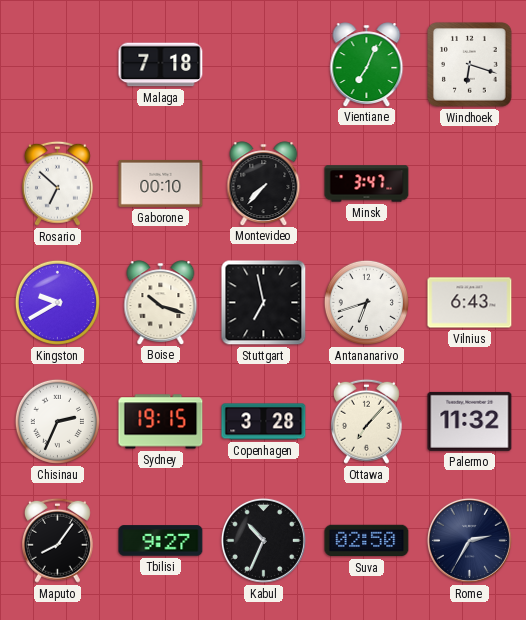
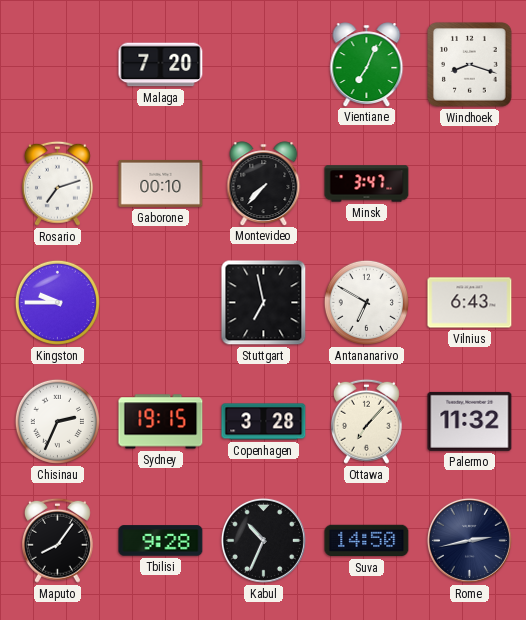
Malaga: 7:18 -> 7:20 (161, 65)
Windhoek: 6:18 -> 8:18 (470, 65)
Rosario: 6:52 -> 7:12 (57, 183)
Kingston: 9:40 -> 9:45 (57, 302)
Boise: 10:18 -> none (161, 302)
Antananarivo: 6:42 -> 6:50 (366, 302)
Tbilisi: 9:27 -> 9:28 (161, 541)
Suva: 02:50 -> 14:50 (367, 541)
Rome: 2:35 -> 2:43 (469, 540)
